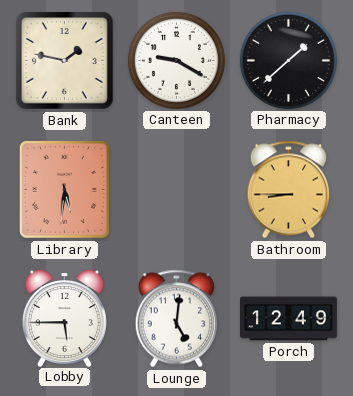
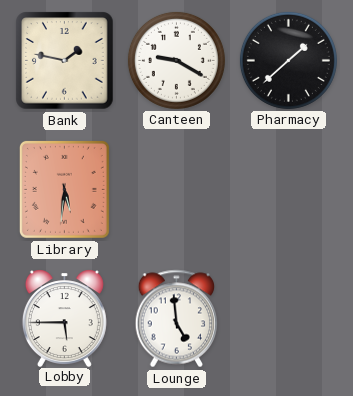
Bathroom: 8:45 -> none (289, 190)
Lounge: 5:01 -> 4:59 (177, 319)
Porch: 12:49 -> none (288, 319)
